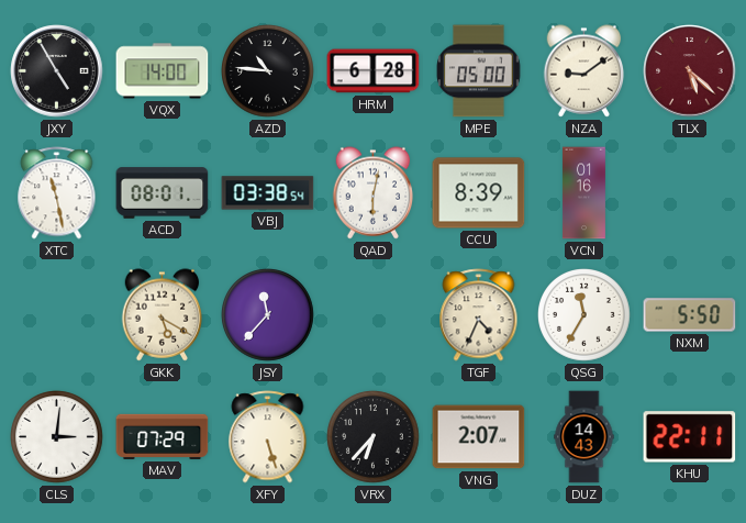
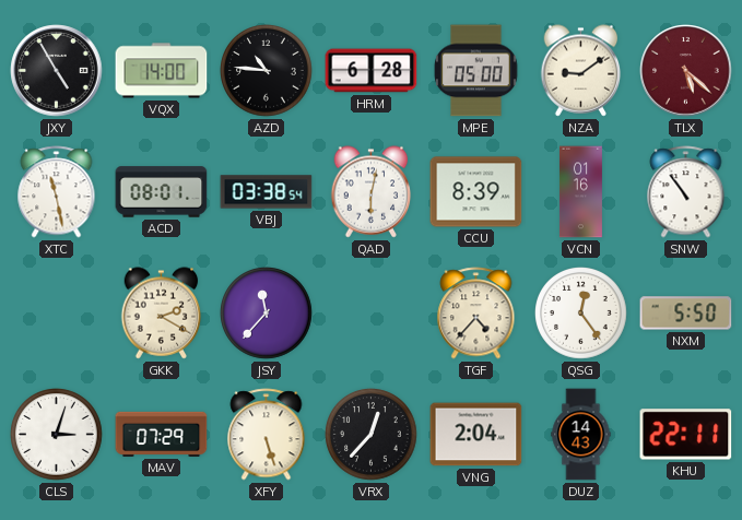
SNW: none -> 10:54 (686, 192)
GKK: 5:20 -> 2:20 (162, 314)
TGF: 4:34 -> 4:37 (476, 314)
QSG: 11:35 -> 12:24 (581, 314)
CLS: 3:01 -> 3:03 (57, 435)
VRX: 6:37 -> 12:37 (372, 435)
VNG: 2:07 -> 2:04 (476, 435)
